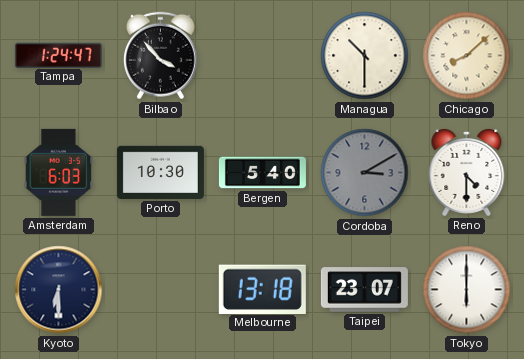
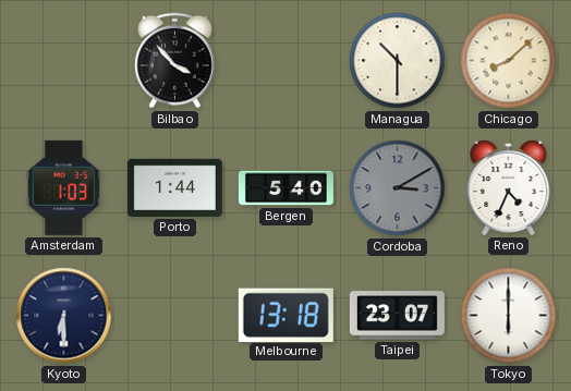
Tampa: 1:24 -> none (58, 55)
Amsterdam: 6:03 -> 1:03 (64, 187)
Porto: 10:30 -> 1:44 (174, 187)
Reno: 4:30 -> 4:34 (509, 187)
